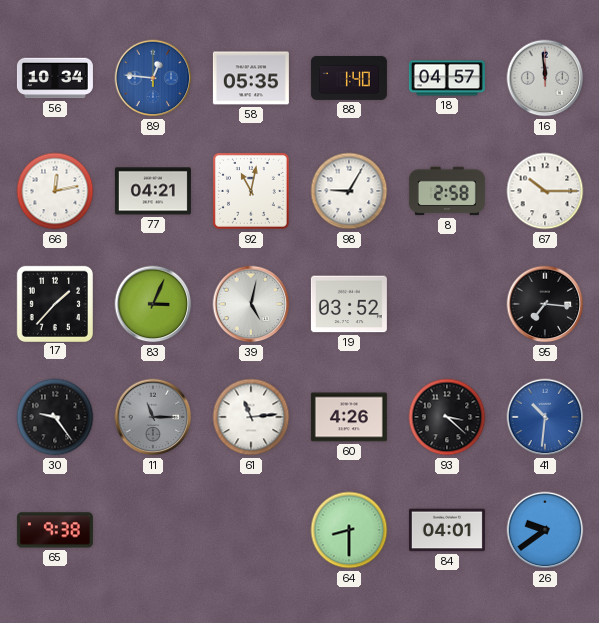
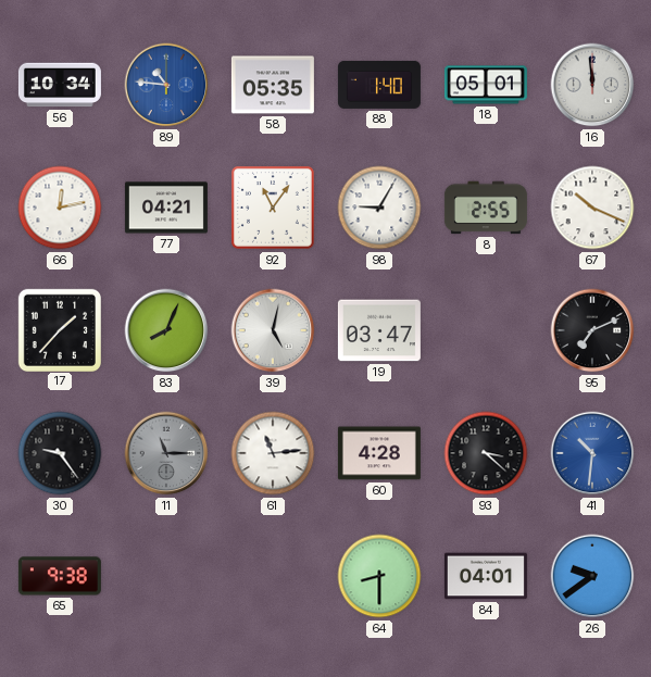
89: 12:46 -> 10:46 (166, 85)
18: 04:57 -> 05:01 (486, 85)
92: 11:02 -> 11:06 (273, 208)
8: 2:58 -> 2:55 (486, 208)
67: 10:15 -> 10:19 (592, 208)
83: 3:04 -> 8:04 (166, 330)
19: 03:52 -> 03:47 (379, 330)
95: 7:16 -> 7:11 (592, 330)
60: 4:26 -> 4:28 (379, 453)
